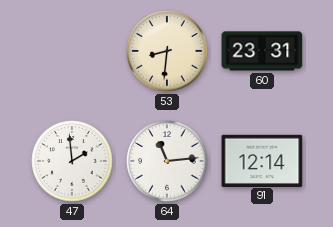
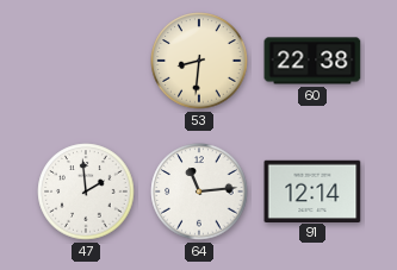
60: 23:31 -> 22:38 (312, 61)
